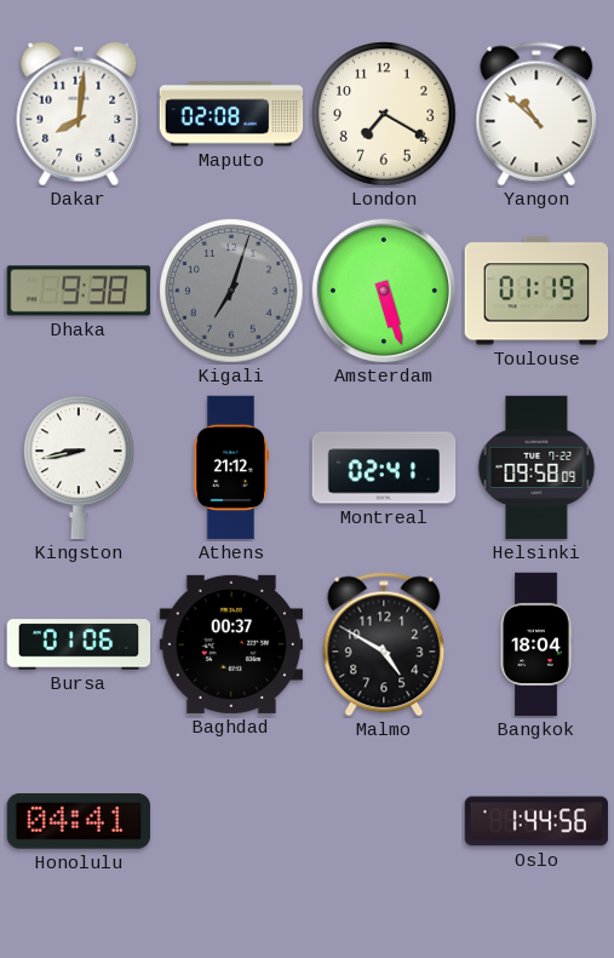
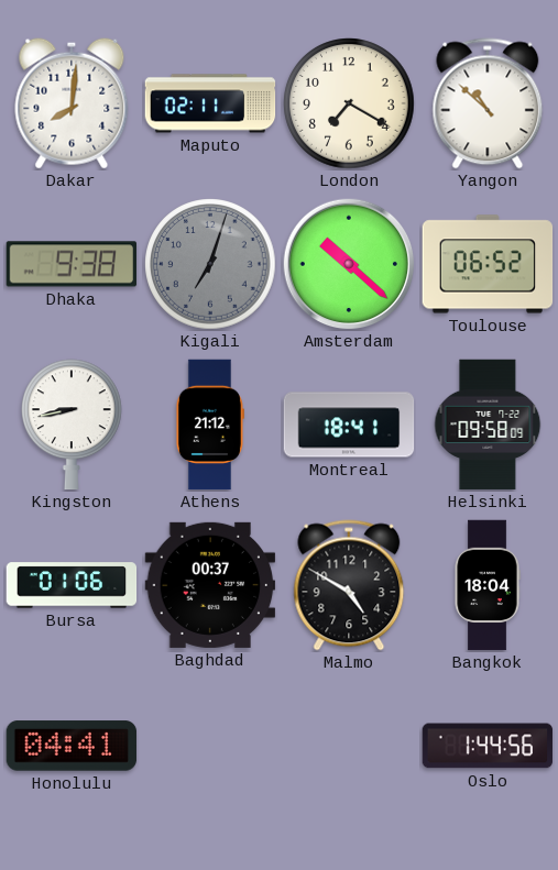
Maputo: 02:08 -> 02:11 (210, 103)
Amsterdam: 5:27 -> 10:22 (349, 264)
Toulouse: 01:19 -> 06:52 (488, 264)
Montreal: 02:41 -> 18:41 (349, 425)
